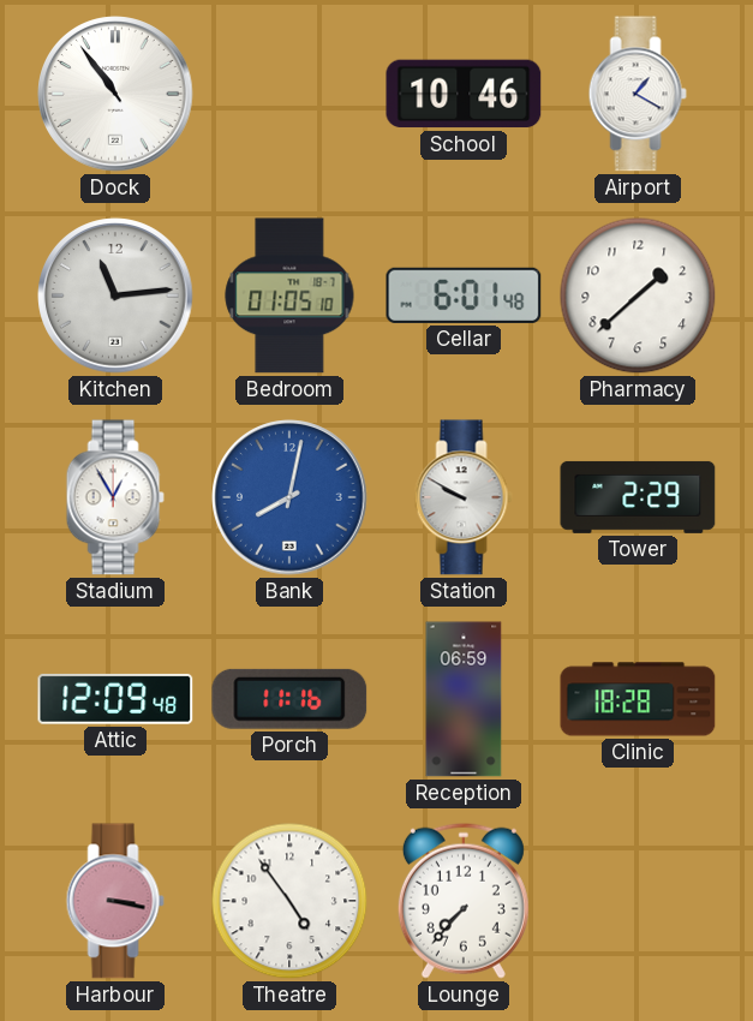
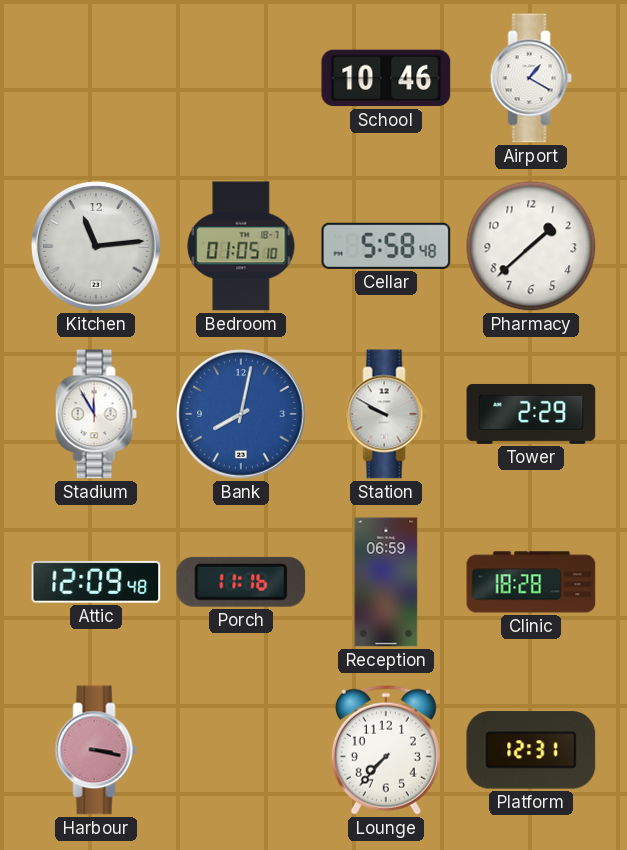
Dock: 10:54 -> none (115, 94)
Cellar: 6:01 -> 5:58 (386, 246)
Stadium: 12:55 -> 11:55 (96, 414)
Theatre: 4:54 -> none (289, 901)
Platform: none -> 12:31 (531, 750)
